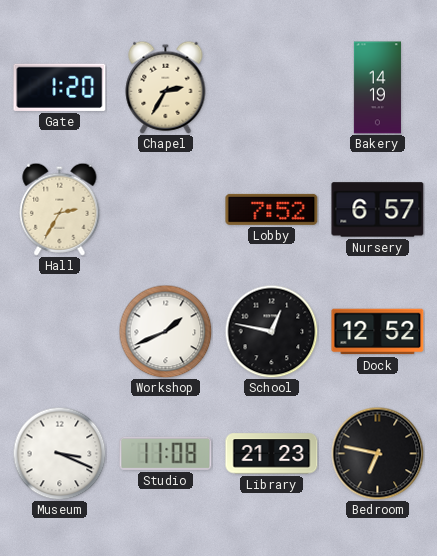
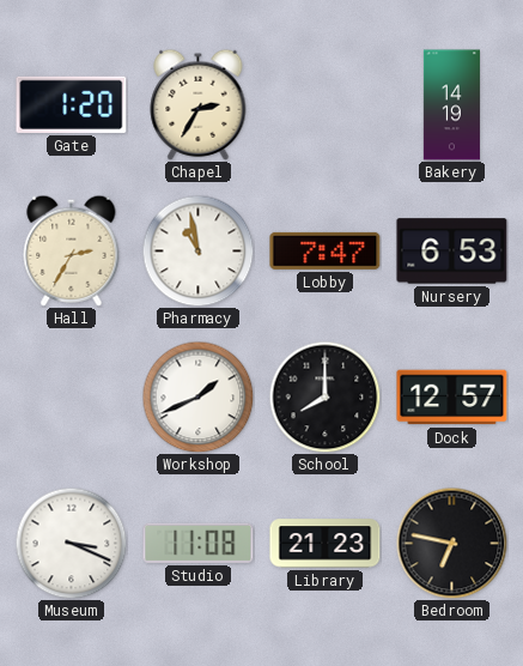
Pharmacy: none -> 10:58 (197, 250)
Lobby: 7:52 -> 7:47 (326, 250)
Nursery: 6:57 -> 6:53 (452, 252)
School: 12:47 -> 8:00 (324, 396)
Dock: 12:52 -> 12:57 (452, 398)
